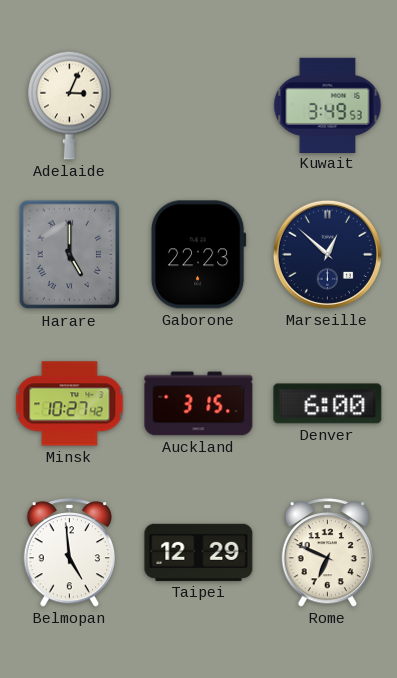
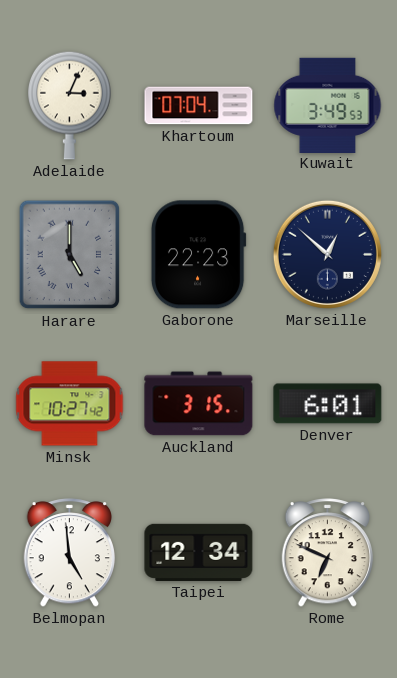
Khartoum: none -> 07:04 (199, 106)
Denver: 6:00 -> 6:01 (328, 404)
Taipei: 12:29 -> 12:34 (199, 552)
